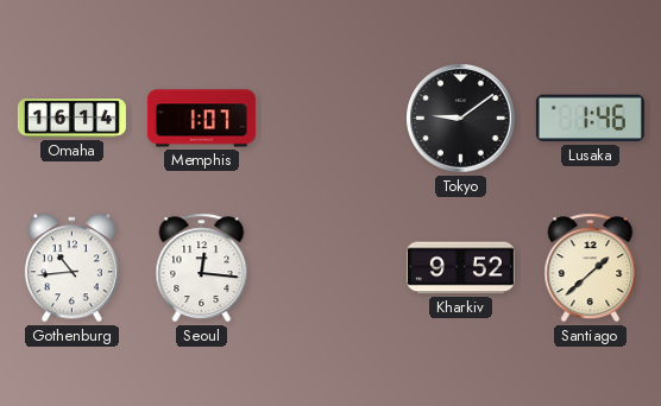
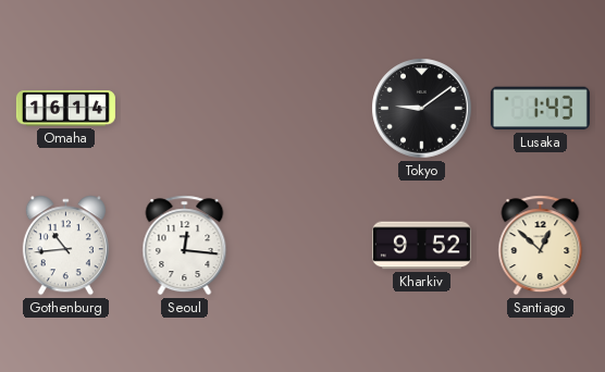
Memphis: 1:07 -> none (201, 119)
Lusaka: 1:46 -> 1:43 (540, 109)
Santiago: 1:38 -> 12:52 (541, 246)
